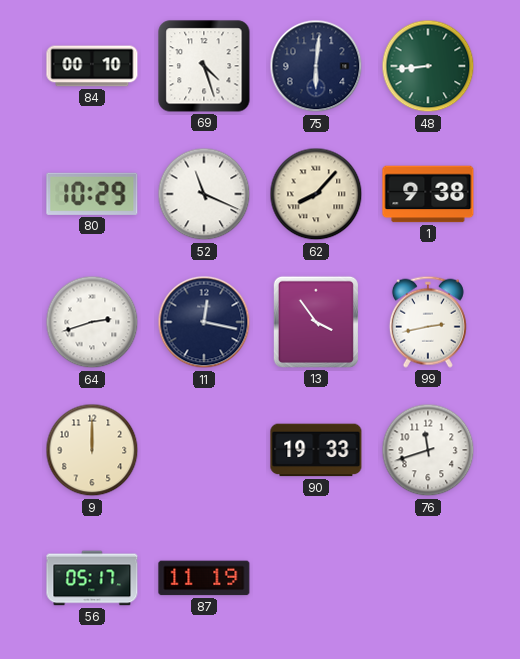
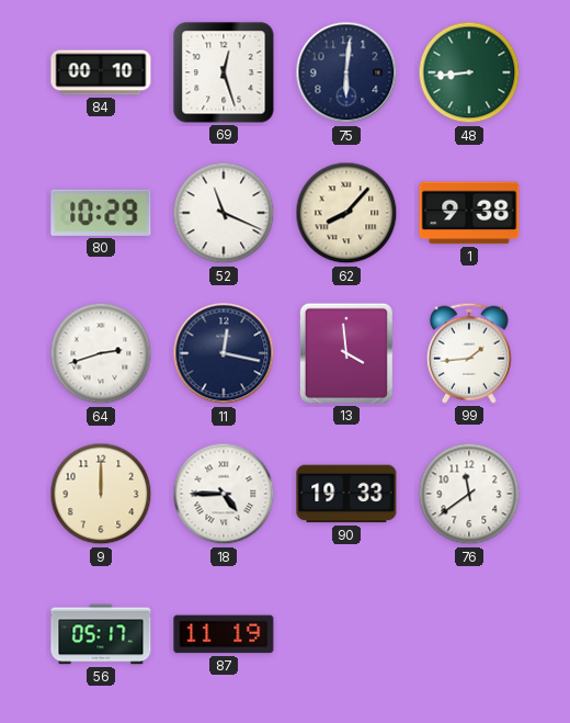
69: 4:27 -> 12:27 (224, 72)
13: 3:54 -> 3:59 (346, 353)
99: 2:43 -> 1:44 (469, 353)
18: none -> 4:45 (224, 494)
76: 11:42 -> 11:39 (469, 494)
